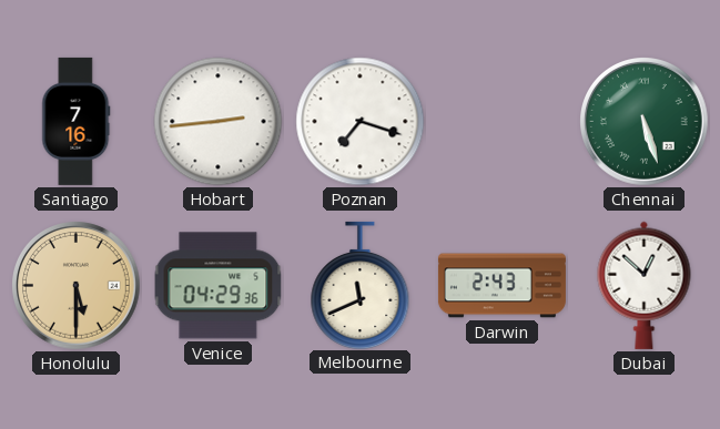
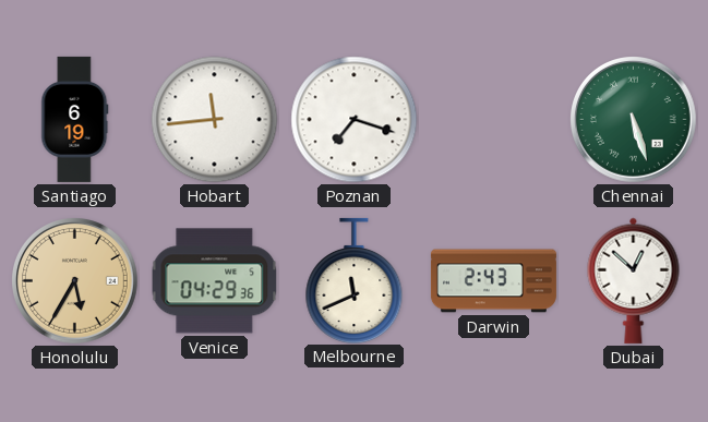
Santiago: 7:16 -> 6:19 (75, 119)
Hobart: 2:44 -> 11:44 (215, 120)
Honolulu: 5:30 -> 5:35 (75, 281)
